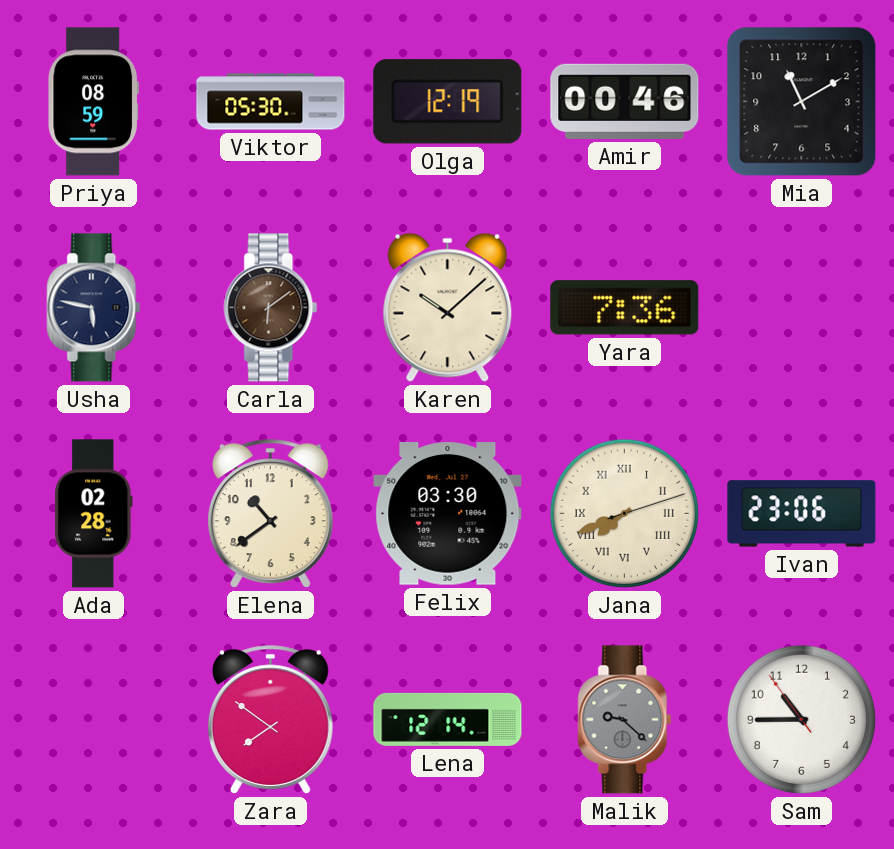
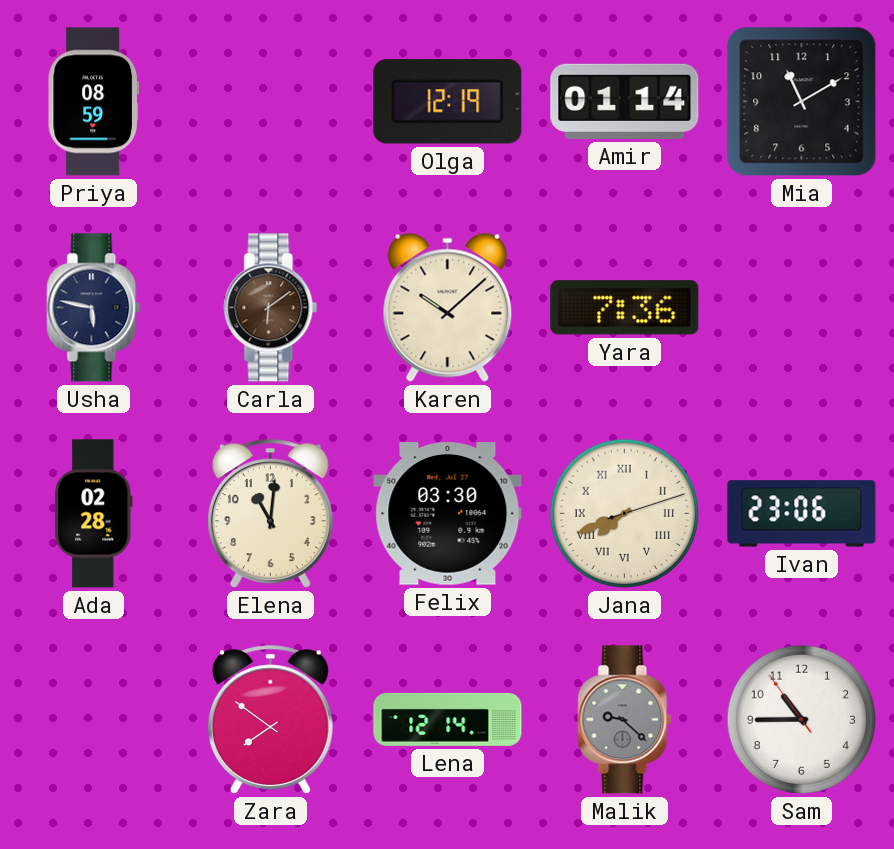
Viktor: 05:30 -> none (271, 102)
Amir: 00:46 -> 01:14 (625, 101)
Elena: 10:39 -> 11:01 (270, 513)
